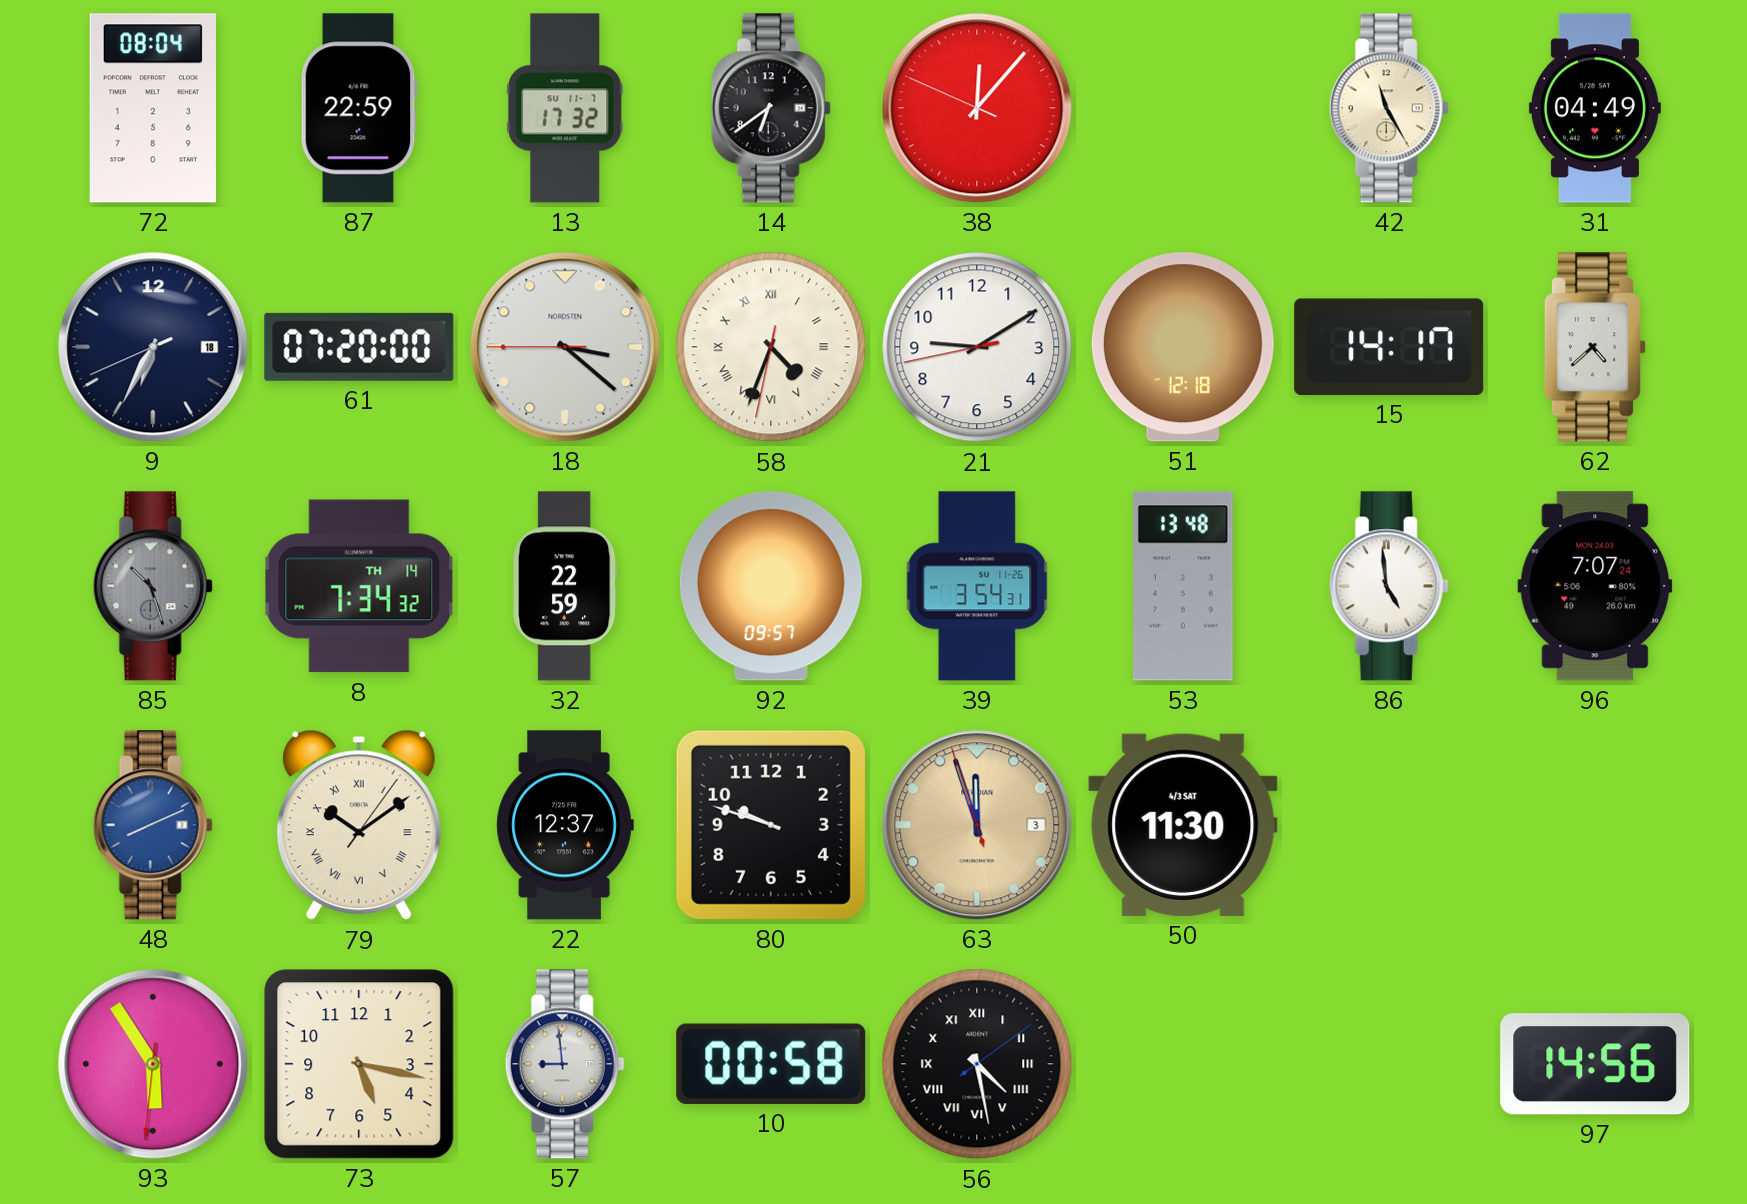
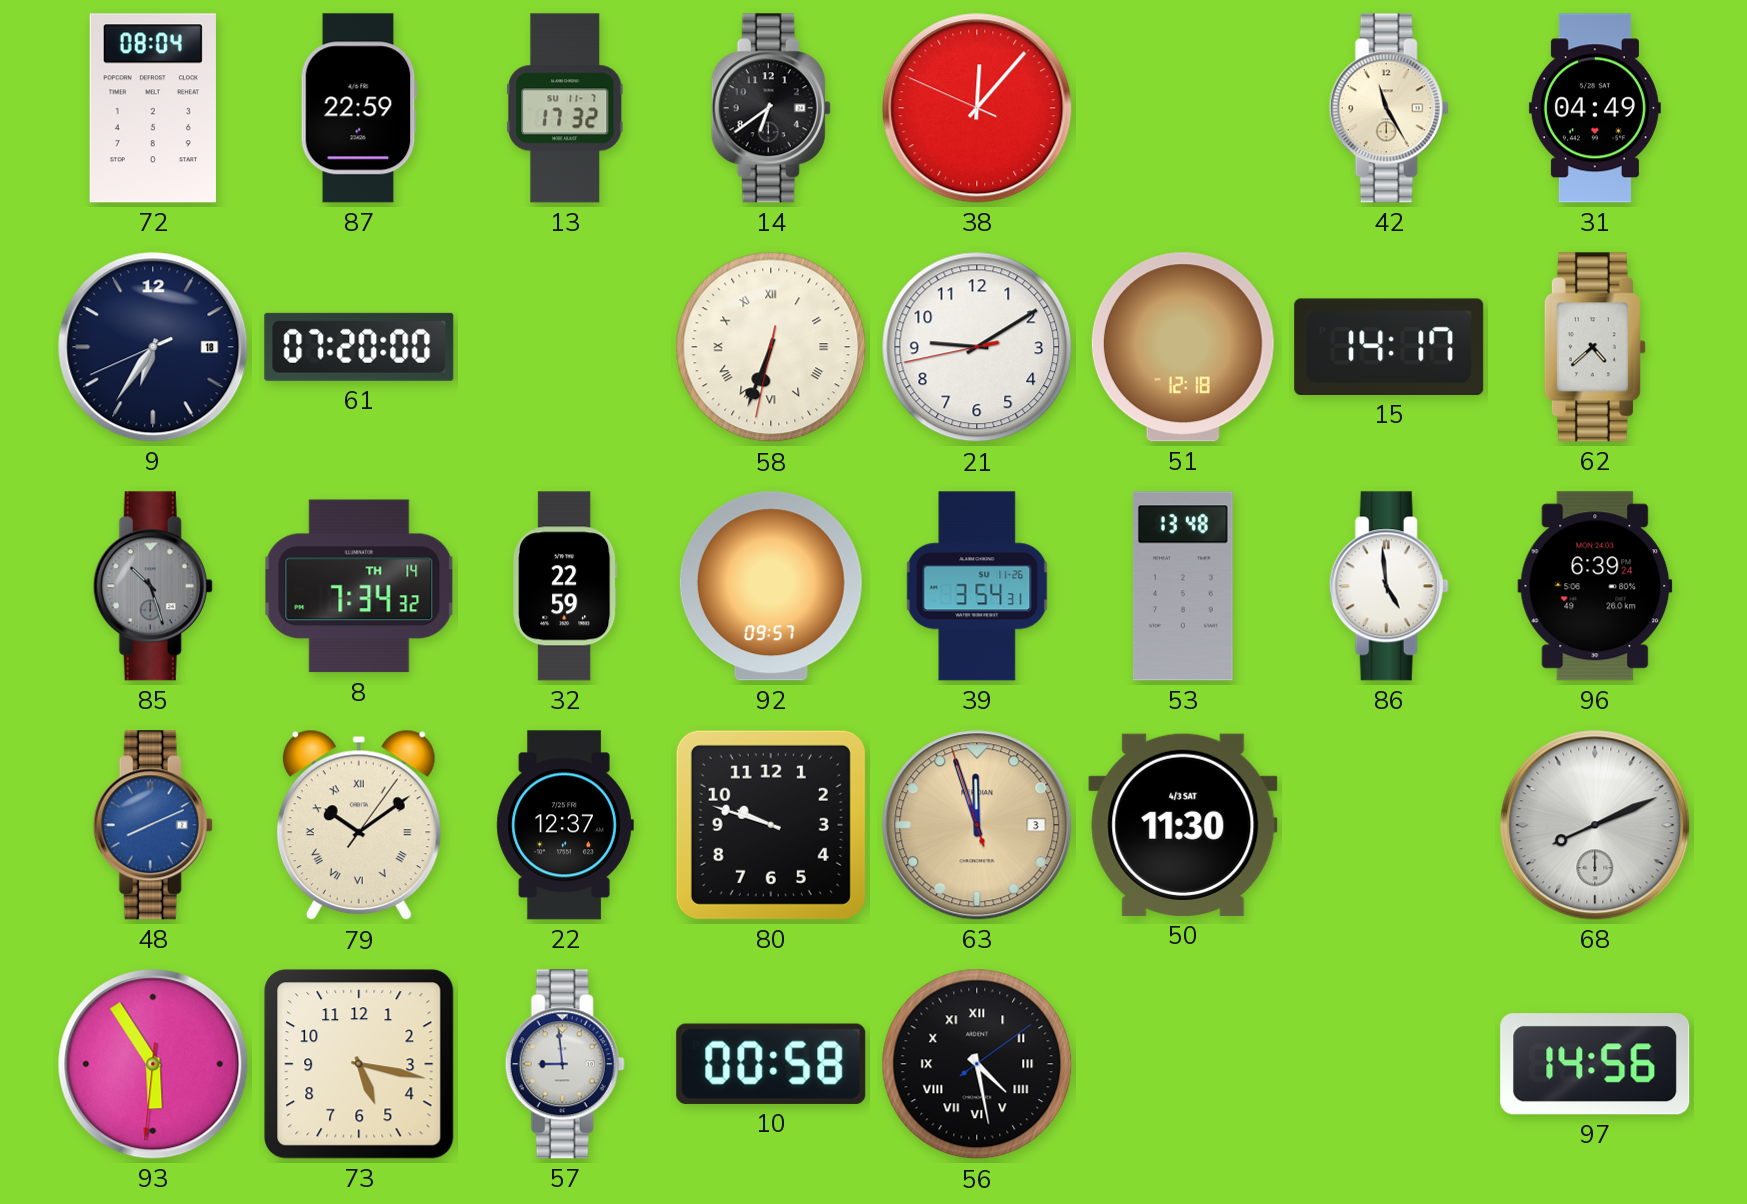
9: 6:34 -> 6:35 (153, 347)
18: 3:21 -> none (565, 347)
58: 4:33 -> 6:33 (771, 347)
96: 7:07 -> 6:39 (1595, 586)
68: none -> 8:11 (1595, 825)
